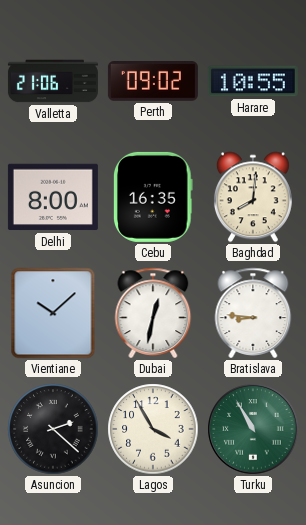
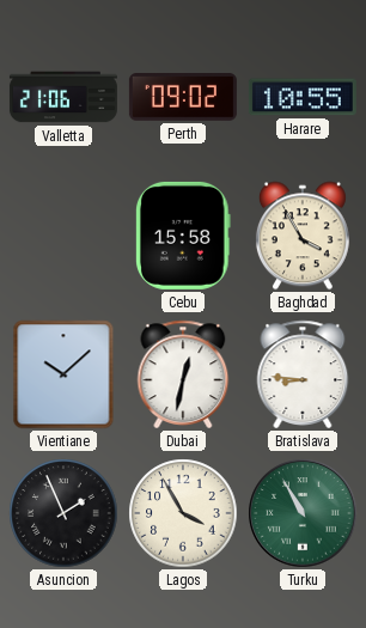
Delhi: 8:00 -> none (53, 197)
Cebu: 16:35 -> 15:58 (183, 236)
Baghdad: 8:01 -> 3:55 (303, 236)
Asuncion: 2:22 -> 1:56 (63, 513)
